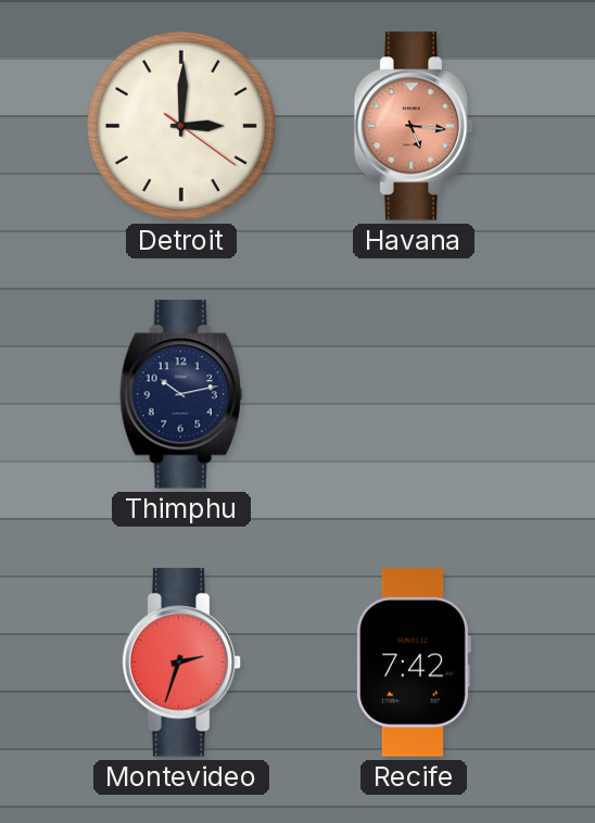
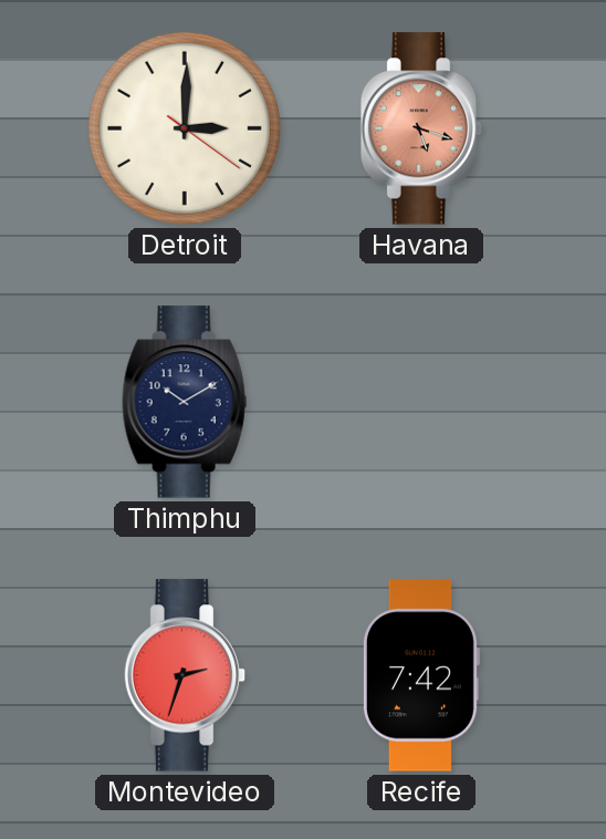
Havana: 5:16 -> 5:18 (421, 128)
Thimphu: 10:13 -> 10:10 (185, 402)
